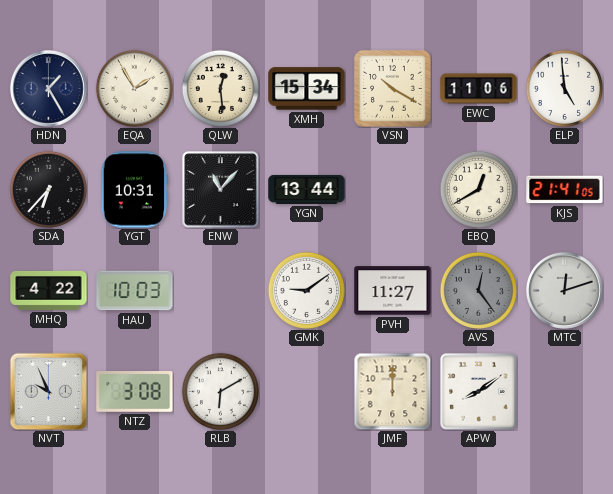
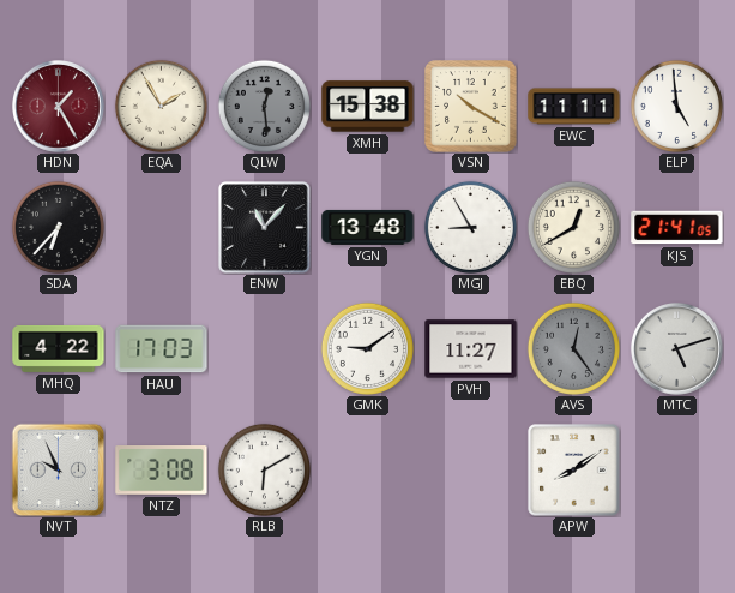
HDN dial: navy -> burgundy (59, 107)
QLW dial: cream -> grey (264, 106)
XMH: 15:34 -> 15:38 (368, 107)
EWC: 11:06 -> 11:11 (574, 107)
YGT: 10:31 -> none (135, 190)
YGN: 13:44 -> 13:48 (368, 227)
MGJ: none -> 8:55 (470, 227)
HAU: 10:03 -> 17:03 (162, 349)
MTC: 12:12 -> 5:12 (677, 349)
JMF: 12:00 -> none (392, 391)
